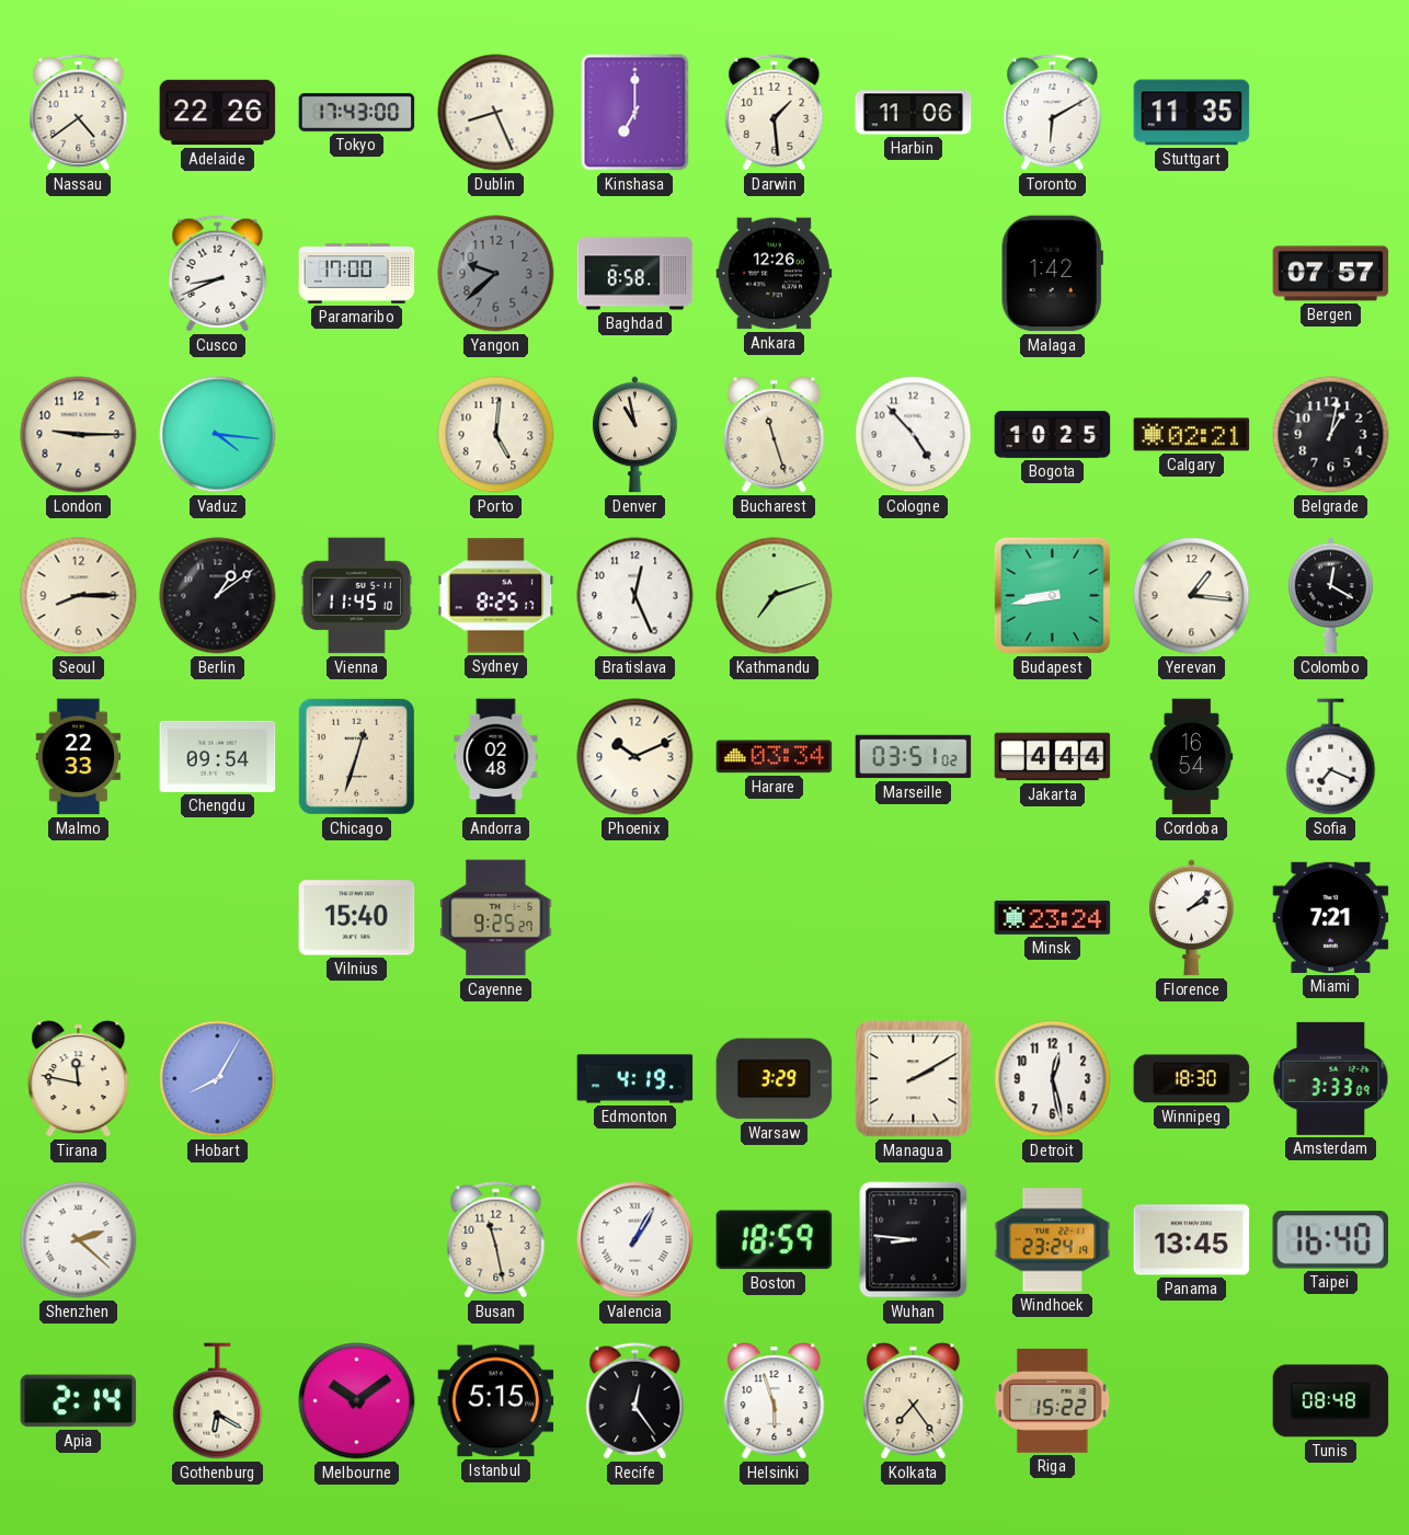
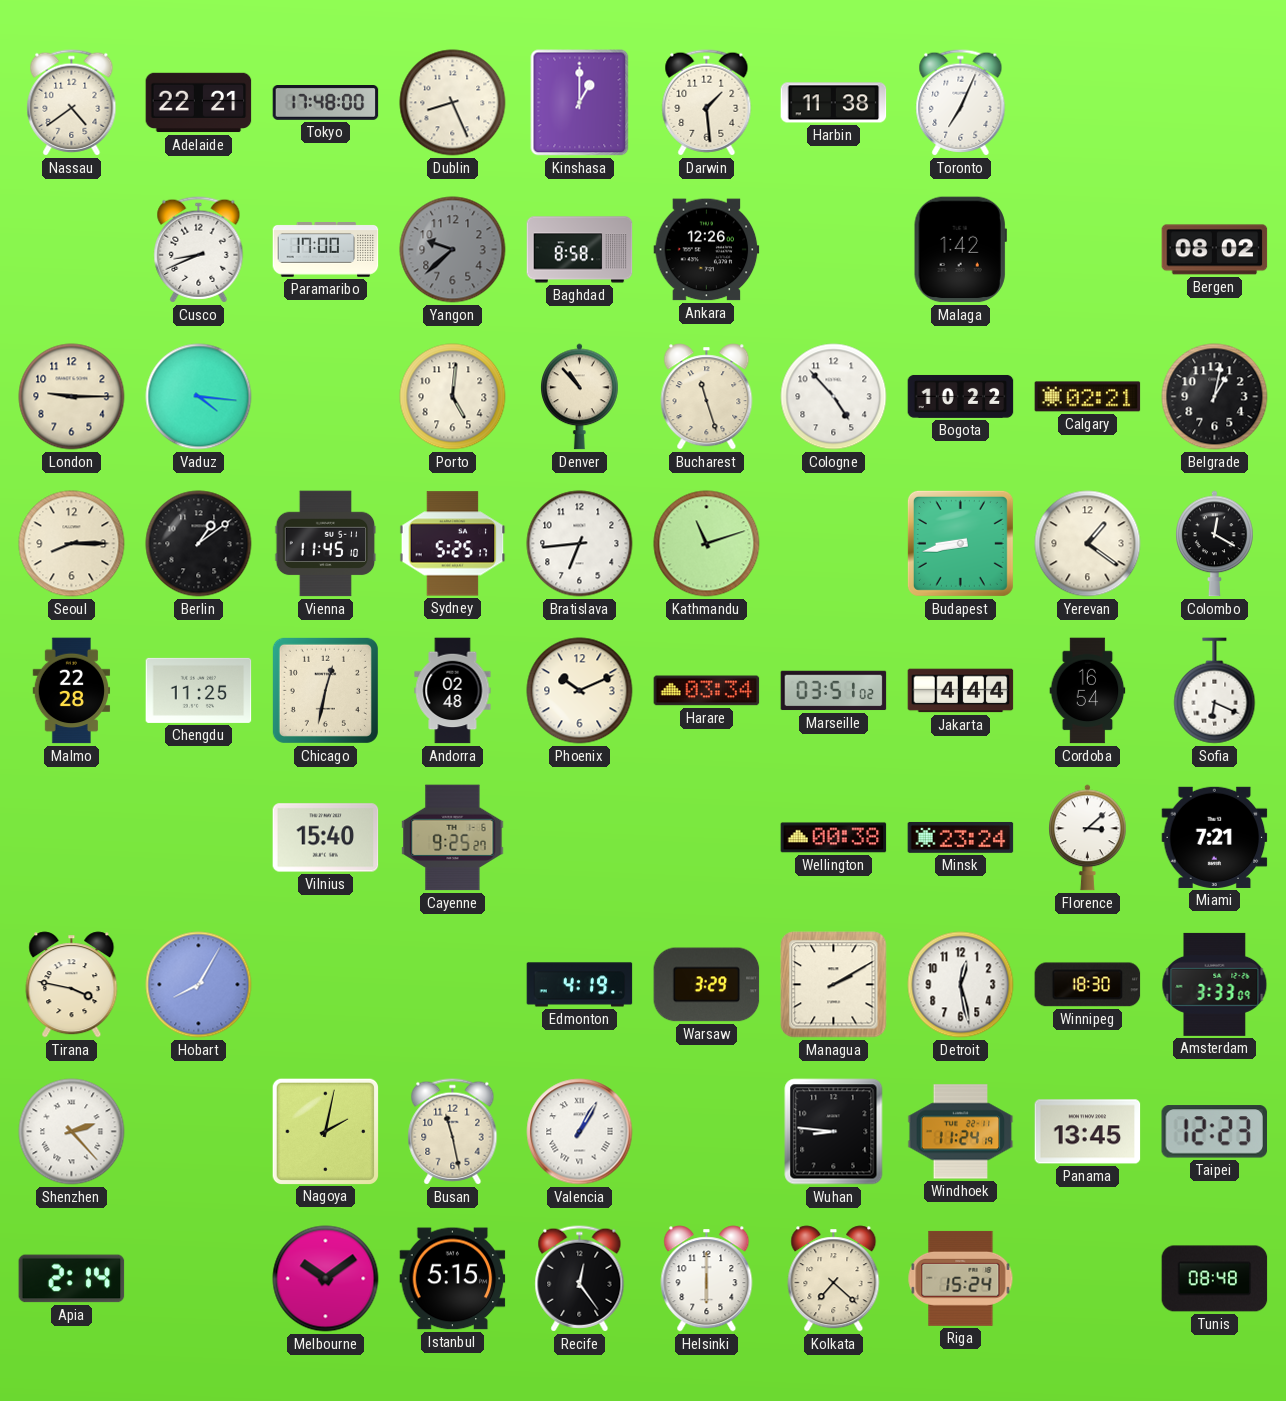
Adelaide: 22:26 -> 22:21 (199, 103)
Tokyo: 17:43 -> 17:48 (326, 103)
Kinshasa: 7:00 -> 1:00 (580, 103)
Harbin: 11:06 -> 11:38 (834, 103)
Toronto: 6:10 -> 7:04 (961, 103)
Stuttgart: 11:35 -> none (1192, 113)
Bergen: 07:57 -> 08:02 (1215, 250)
Denver: 10:58 -> 10:53 (580, 397)
Bogota: 10:25 -> 10:22 (961, 396)
Sydney: 8:25 -> 5:25 (453, 544)
Bratislava: 12:26 -> 6:44 (580, 544)
Kathmandu: 7:12 -> 11:12 (707, 544)
Yerevan: 1:16 -> 1:21 (1088, 544)
Malmo: 22:33 -> 22:28 (72, 691)
Chengdu: 09:54 -> 11:25 (199, 690)
Chicago: 12:33 -> 12:32 (325, 690)
Sofia: 7:19 -> 6:19 (1215, 691)
Wellington: none -> 00:38 (834, 838)
Florence: 2:08 -> 3:08 (1088, 838)
Tirana: 11:47 -> 3:47 (72, 985)
Shenzhen: 2:22 -> 2:23 (72, 1132)
Nagoya: none -> 2:02 (325, 1131)
Boston: 18:59 -> none (775, 1240)
Windhoek: 23:24 -> 11:24 (961, 1132)
Taipei: 16:40 -> 12:23 (1214, 1132)
Gothenburg: 6:20 -> none (218, 1401)
Helsinki: 5:57 -> 6:00 (707, 1279)
Kolkata: 7:24 -> 7:22 (834, 1279)
Riga: 15:22 -> 15:24 (961, 1278)
